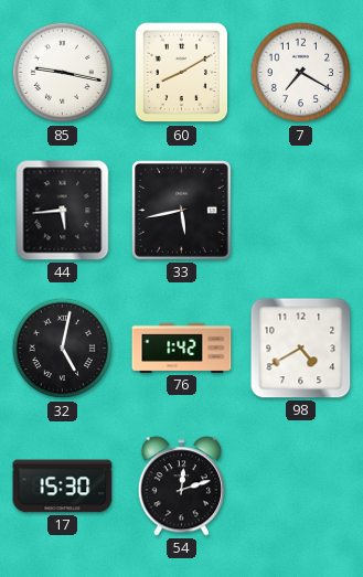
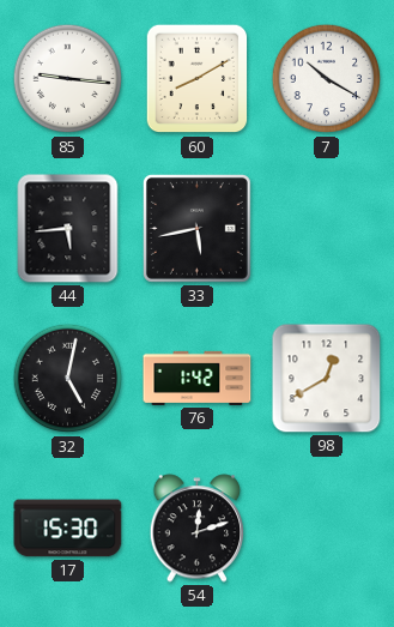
85: 9:17 -> 9:16 (68, 79)
7: 7:20 -> 10:20 (327, 79)
98: 4:40 -> 12:40 (327, 379)
